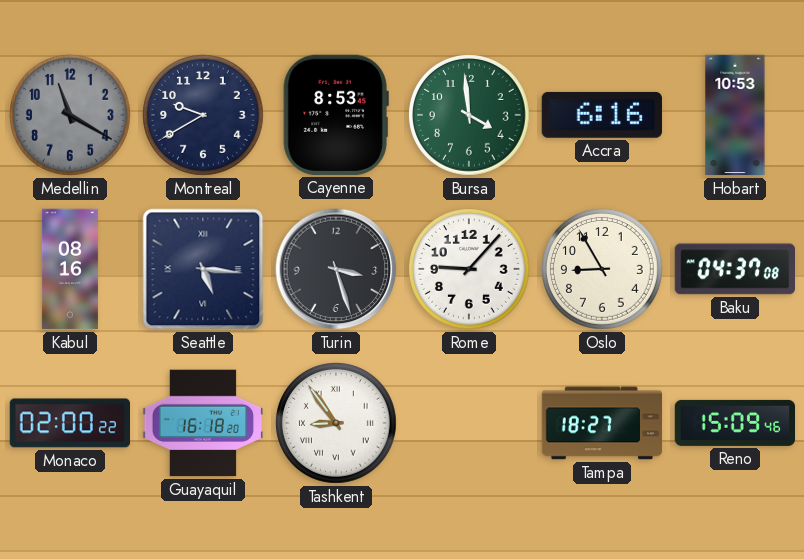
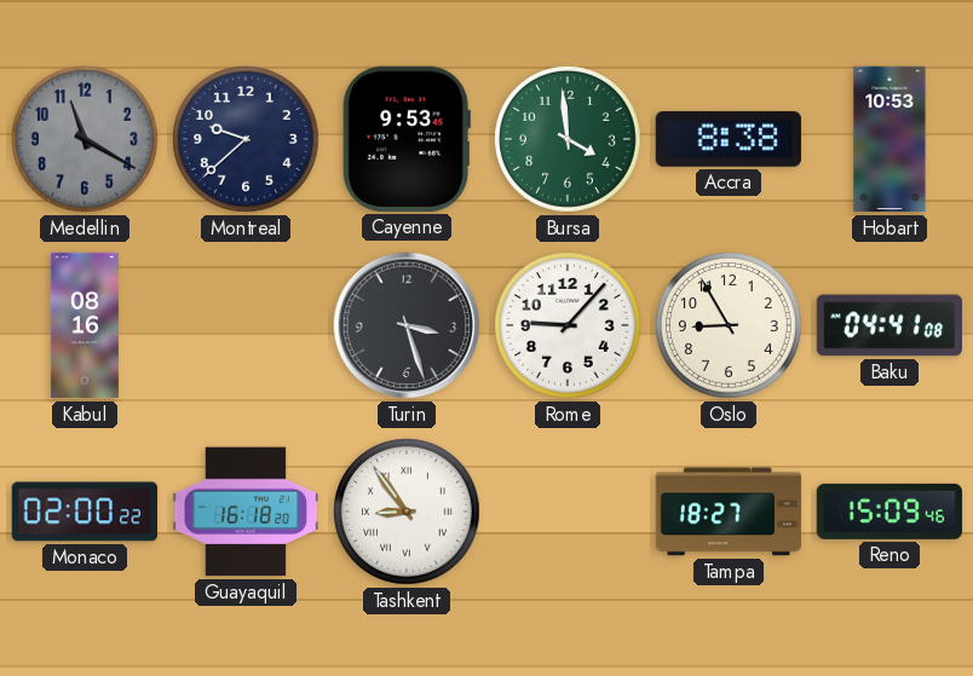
Montreal: 9:40 -> 9:38 (247, 140)
Cayenne: 8:53 -> 9:53 (407, 139)
Accra: 6:16 -> 8:38 (729, 139)
Seattle: 5:16 -> none (203, 269)
Baku: 04:37 -> 04:41 (888, 325)
